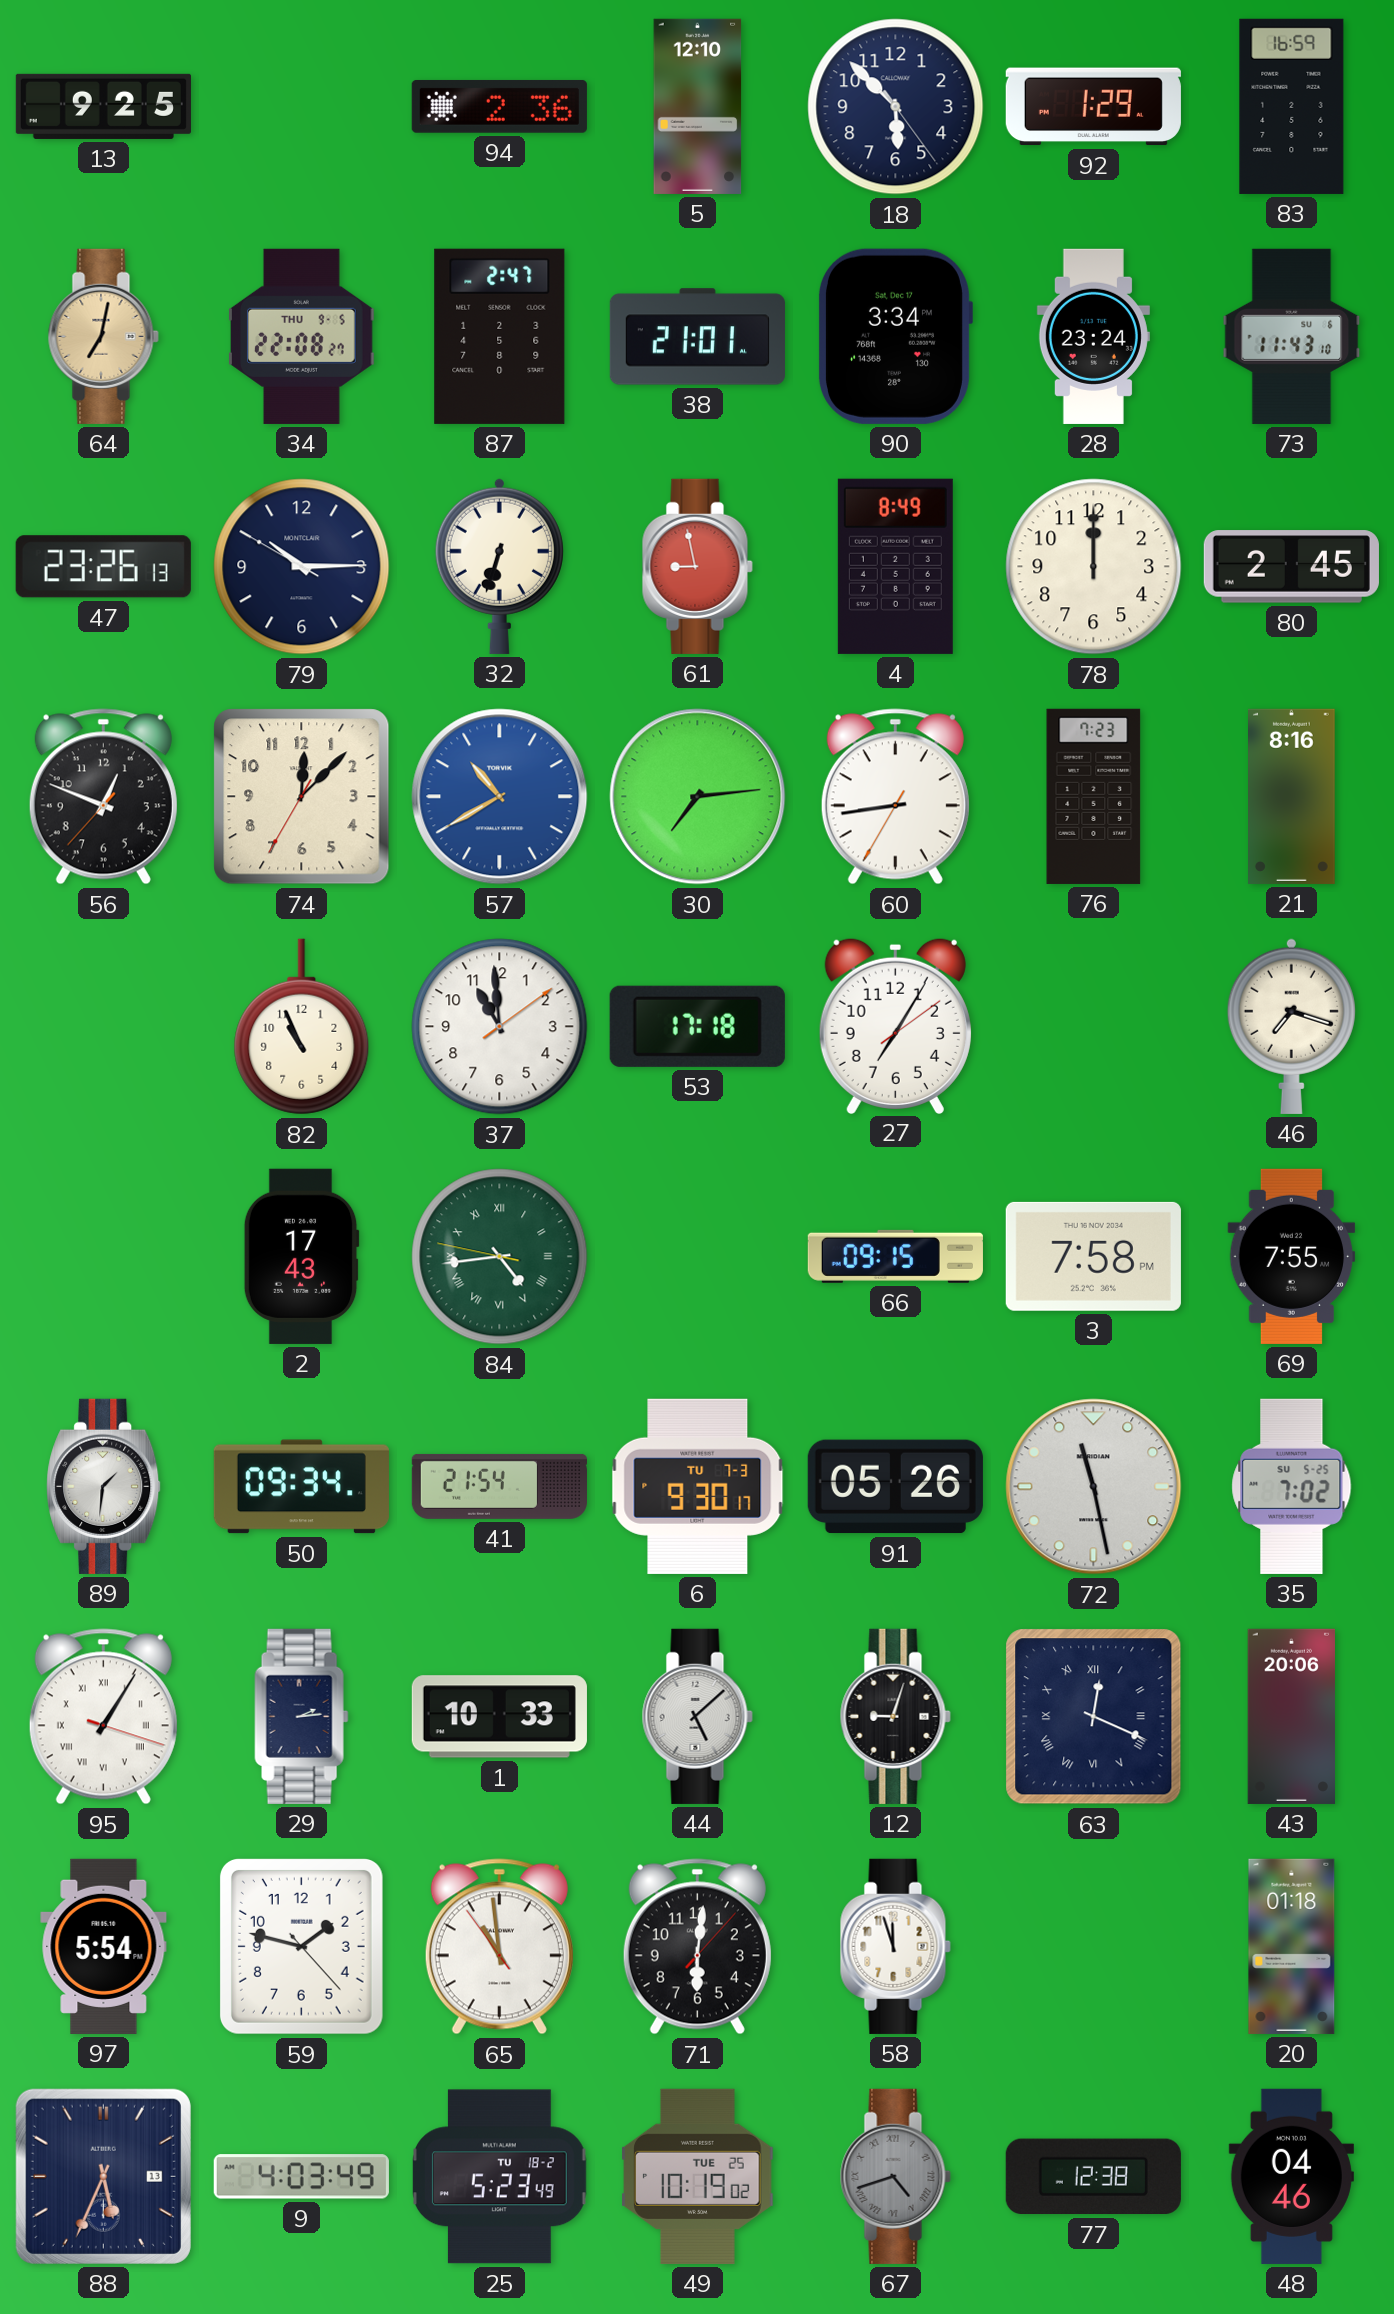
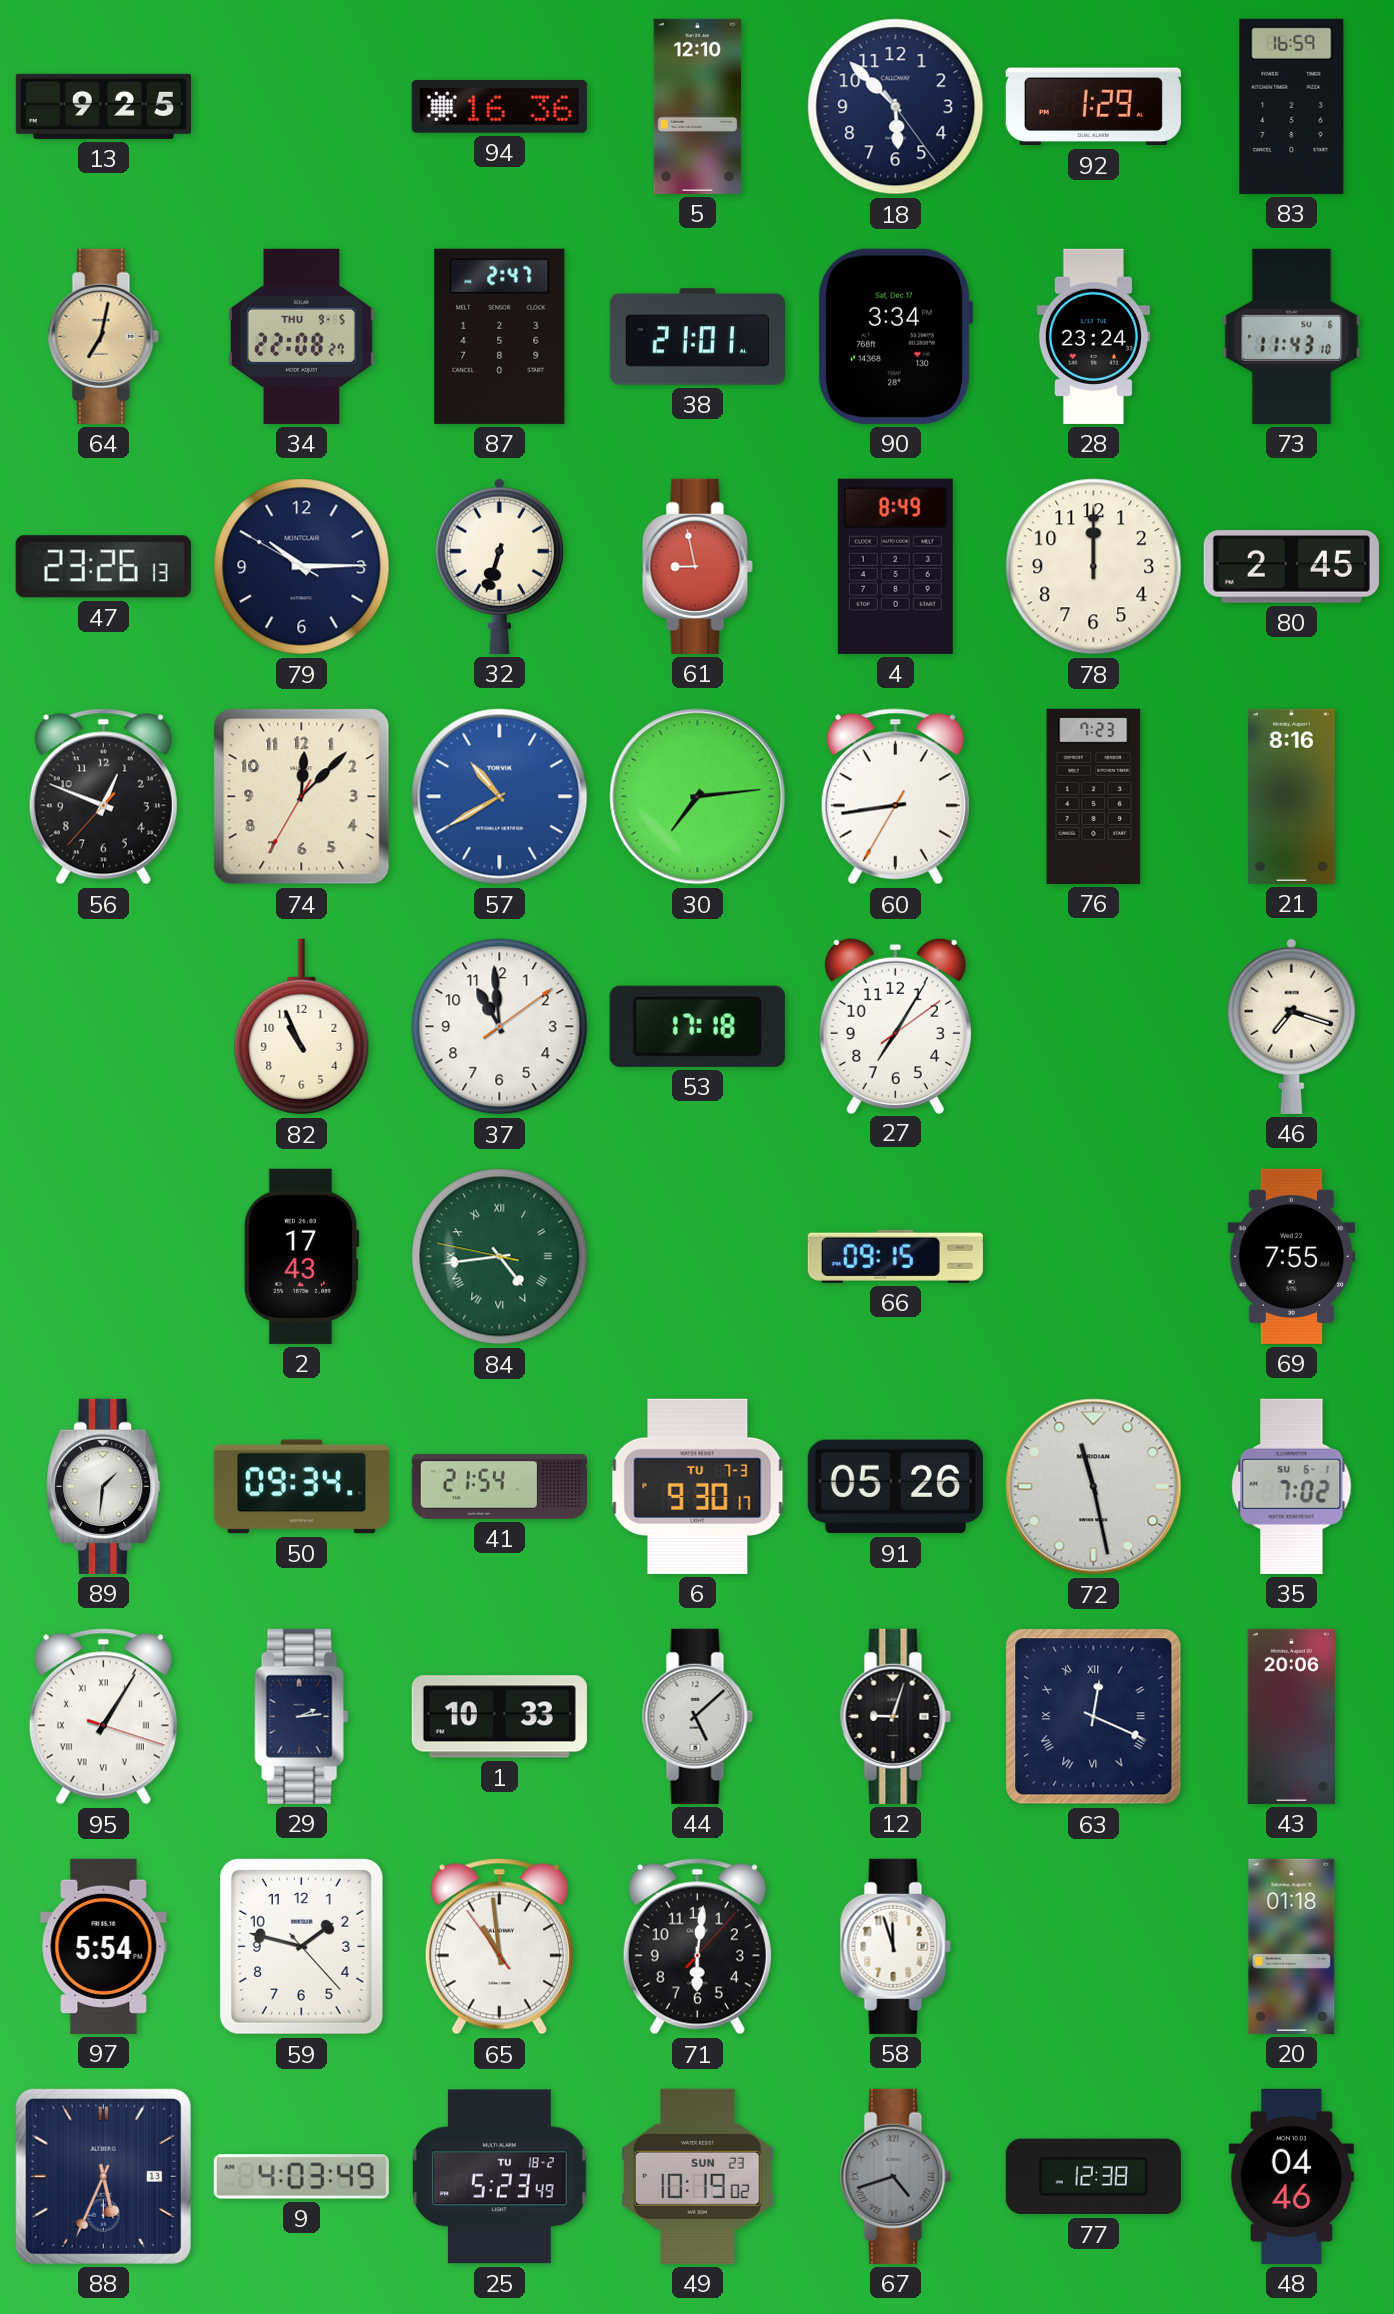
94: 2:36 -> 16:36 (499, 106)
3: 7:58 -> none (1093, 1256)
35 date: SU 5-25 -> SU 6-1 (1292, 1486)
49 date: TUE 25 -> SUN 23 (698, 2176)
